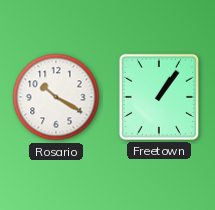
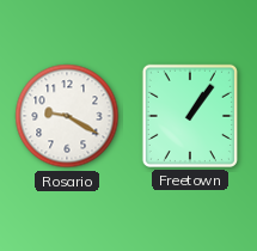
Rosario: 10:20 -> 9:20 (67, 116)
